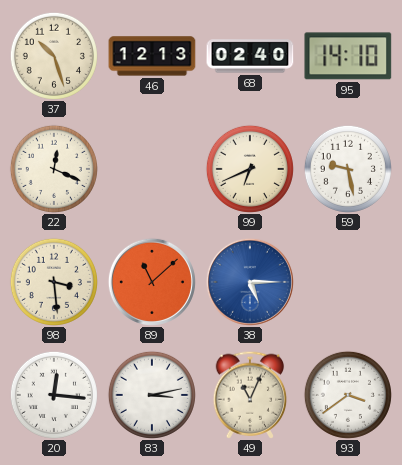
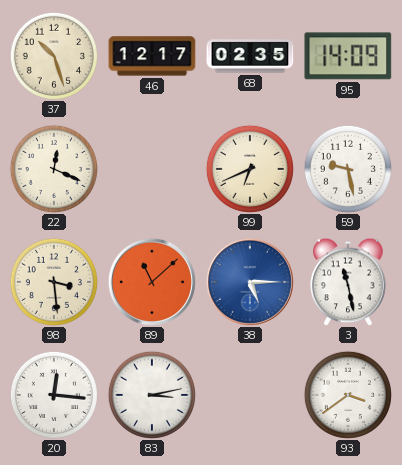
46: 12:13 -> 12:17 (152, 56)
68: 02:40 -> 02:35 (250, 56)
95: 14:10 -> 14:09 (348, 56)
3: none -> 11:28 (348, 282)
49: 11:04 -> none (250, 395)
